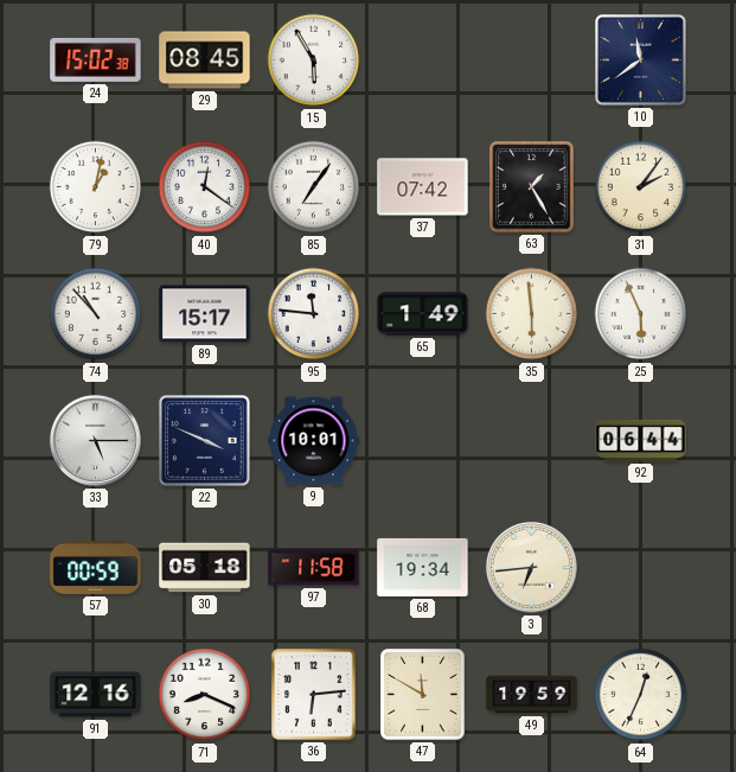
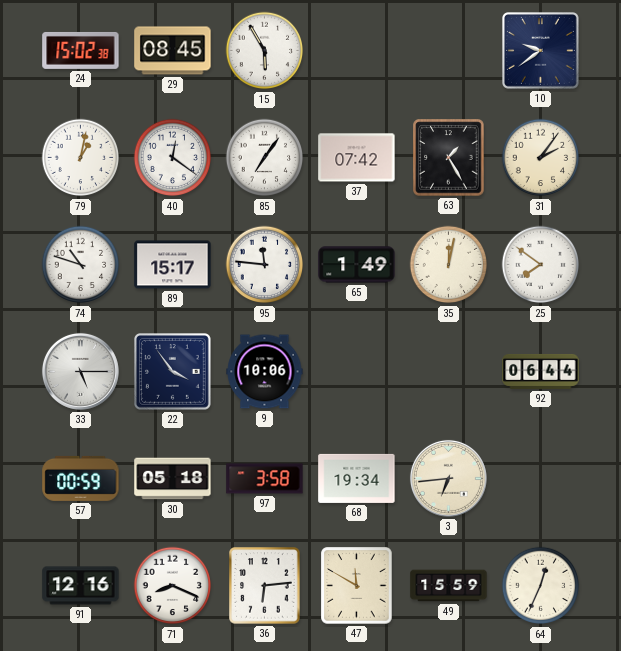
10: 11:39 -> 9:39 (541, 51)
74: 10:53 -> 10:48 (81, 265)
35: 5:59 -> 12:02 (449, 265)
25: 5:56 -> 7:51 (541, 265)
22: 3:49 -> 3:54 (173, 372)
9: 10:01 -> 10:06 (265, 372)
97: 11:58 -> 3:58 (265, 479)
49: 19:59 -> 15:59 (449, 586)
